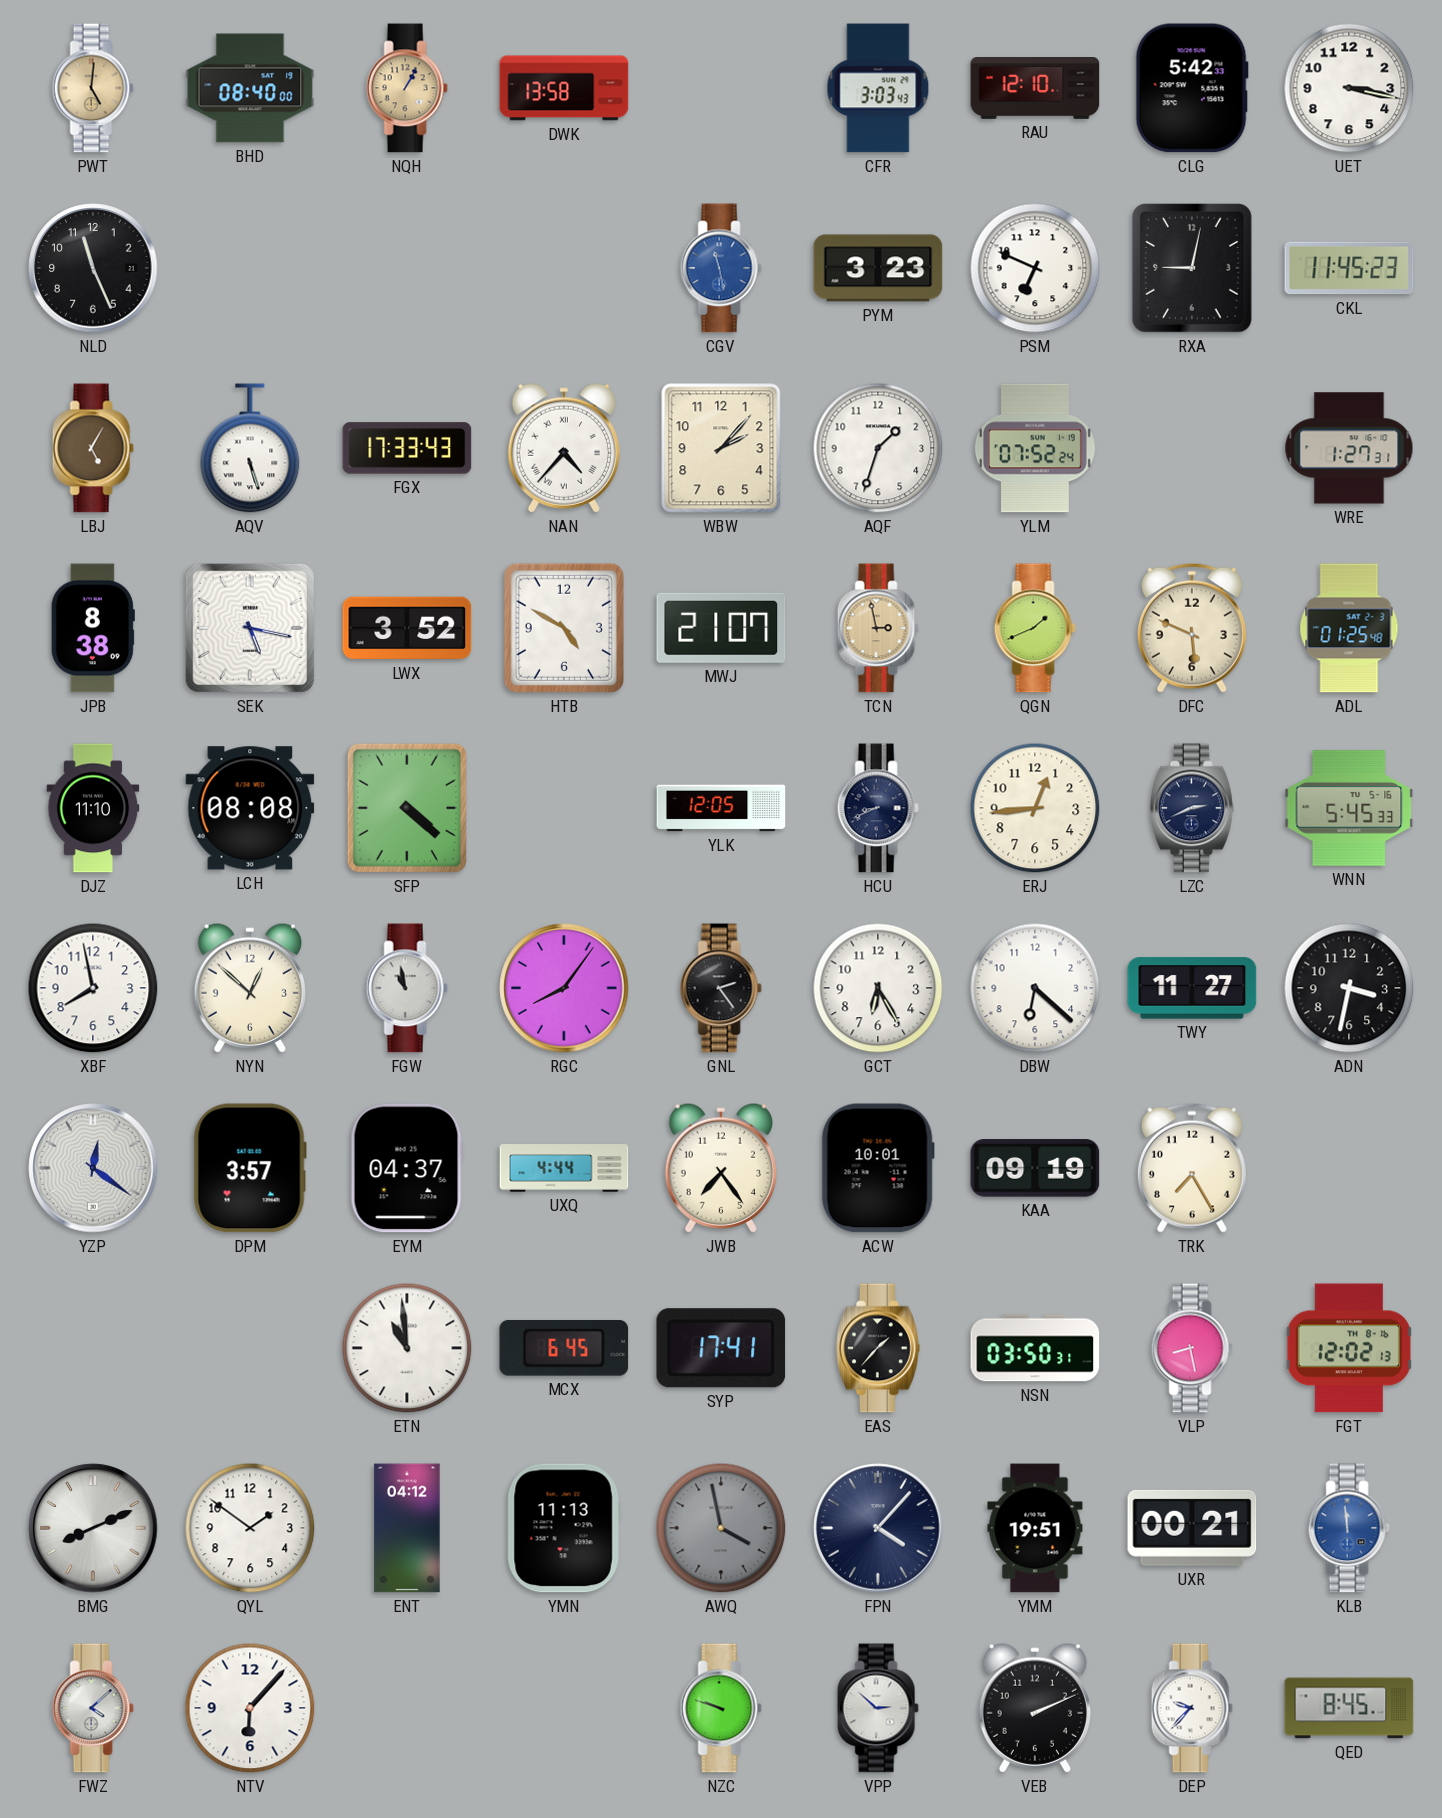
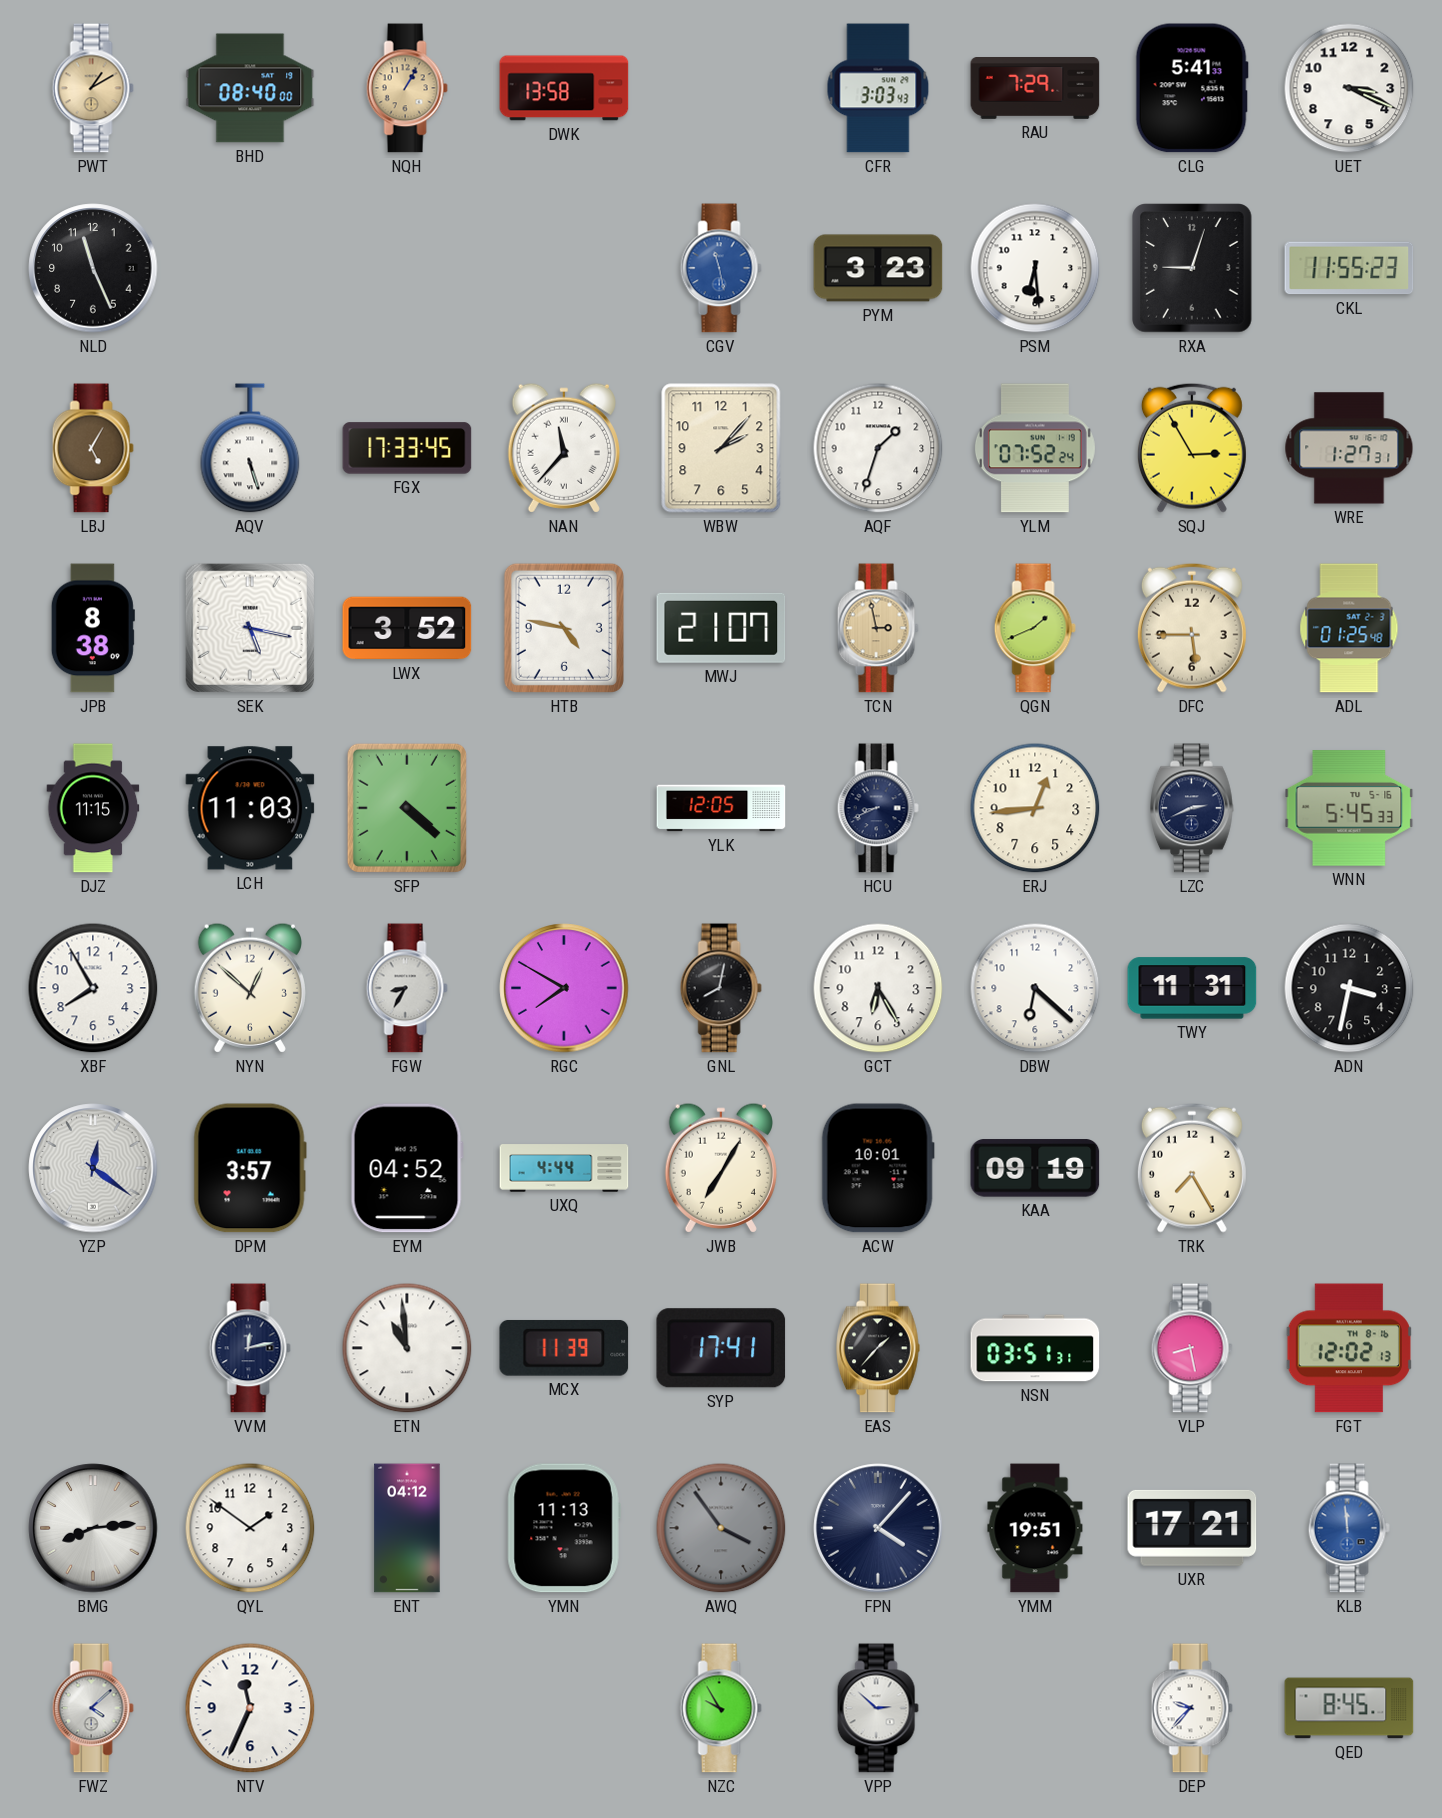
PWT: 5:01 -> 1:10 (93, 88)
RAU: 12:10 -> 7:29 (1035, 89)
CLG: 5:42 -> 5:41 (1192, 88)
UET: 3:17 -> 3:19 (1349, 88)
PSM: 6:49 -> 6:29 (1035, 268)
RXA: 9:02 -> 9:03 (1192, 268)
CKL: 11:45 -> 11:55 (1349, 268)
FGX: 17:33:43 -> 17:33:45 (407, 448)
NAN: 4:37 -> 11:37 (564, 448)
SQJ: none -> 2:55 (1192, 448)
HTB: 4:50 -> 4:47 (564, 628)
DFC: 5:49 -> 5:45 (1192, 628)
DJZ: 11:10 -> 11:15 (93, 808)
LCH: 08:08 -> 11:03 (250, 808)
XBF: 7:58 -> 7:55 (93, 988)
FGW: 10:58 -> 8:35 (407, 988)
RGC: 8:06 -> 7:50 (564, 988)
GNL: 2:24 -> 8:02 (721, 988)
TWY: 11:27 -> 11:31 (1192, 988)
EYM: 04:37 -> 04:52 (407, 1168)
JWB: 7:24 -> 7:05 (721, 1168)
VVM: none -> 12:13 (250, 1348)
MCX: 6:45 -> 11:39 (564, 1348)
NSN: 03:50 -> 03:51 (1035, 1348)
BMG: 8:11 -> 8:14 (93, 1528)
AWQ: 3:58 -> 3:54 (721, 1528)
UXR: 00:21 -> 17:21 (1192, 1528)
NTV: 6:07 -> 11:34 (250, 1708)
NZC: 9:48 -> 9:55 (721, 1708)
VEB: 2:11 -> none (1035, 1708)
